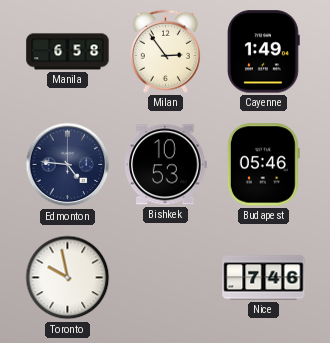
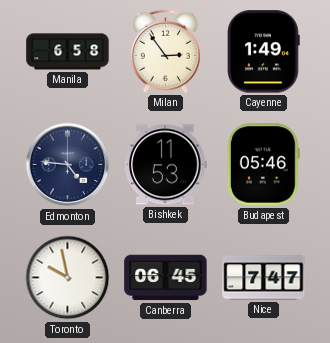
Bishkek: 10:53 -> 11:53 (166, 165)
Canberra: none -> 06:45 (166, 278)
Nice: 7:46 -> 7:47 (264, 278)
